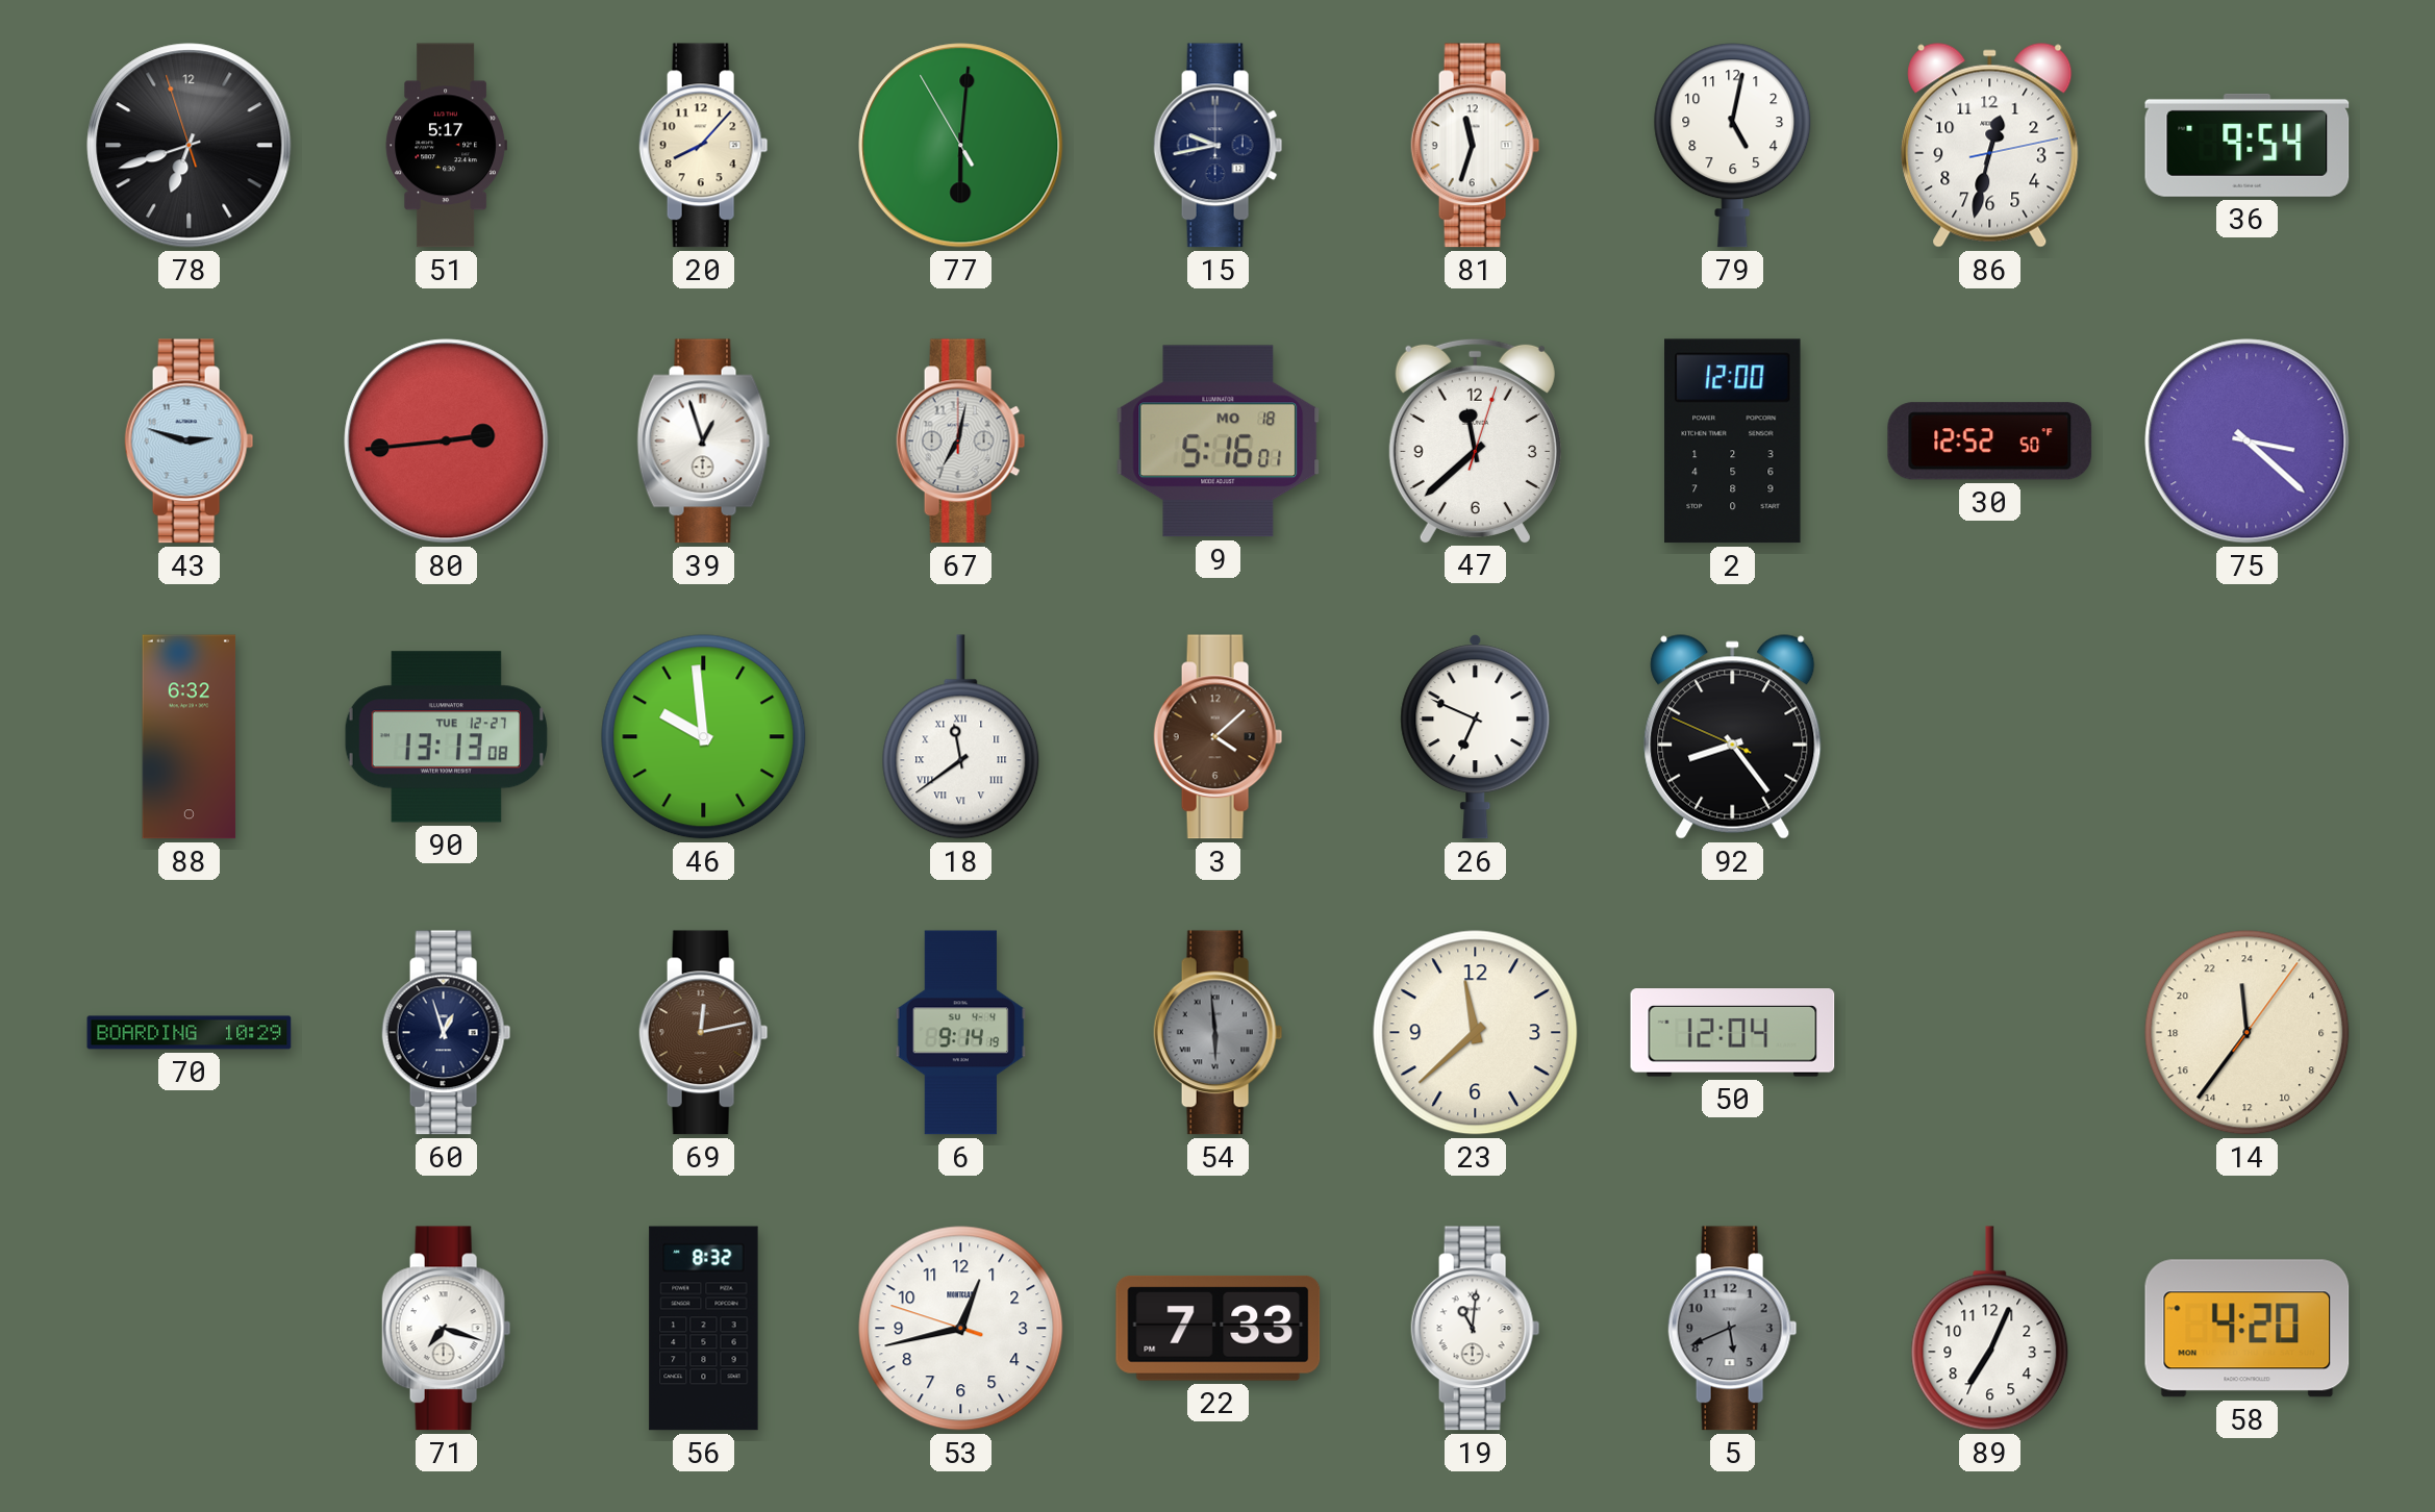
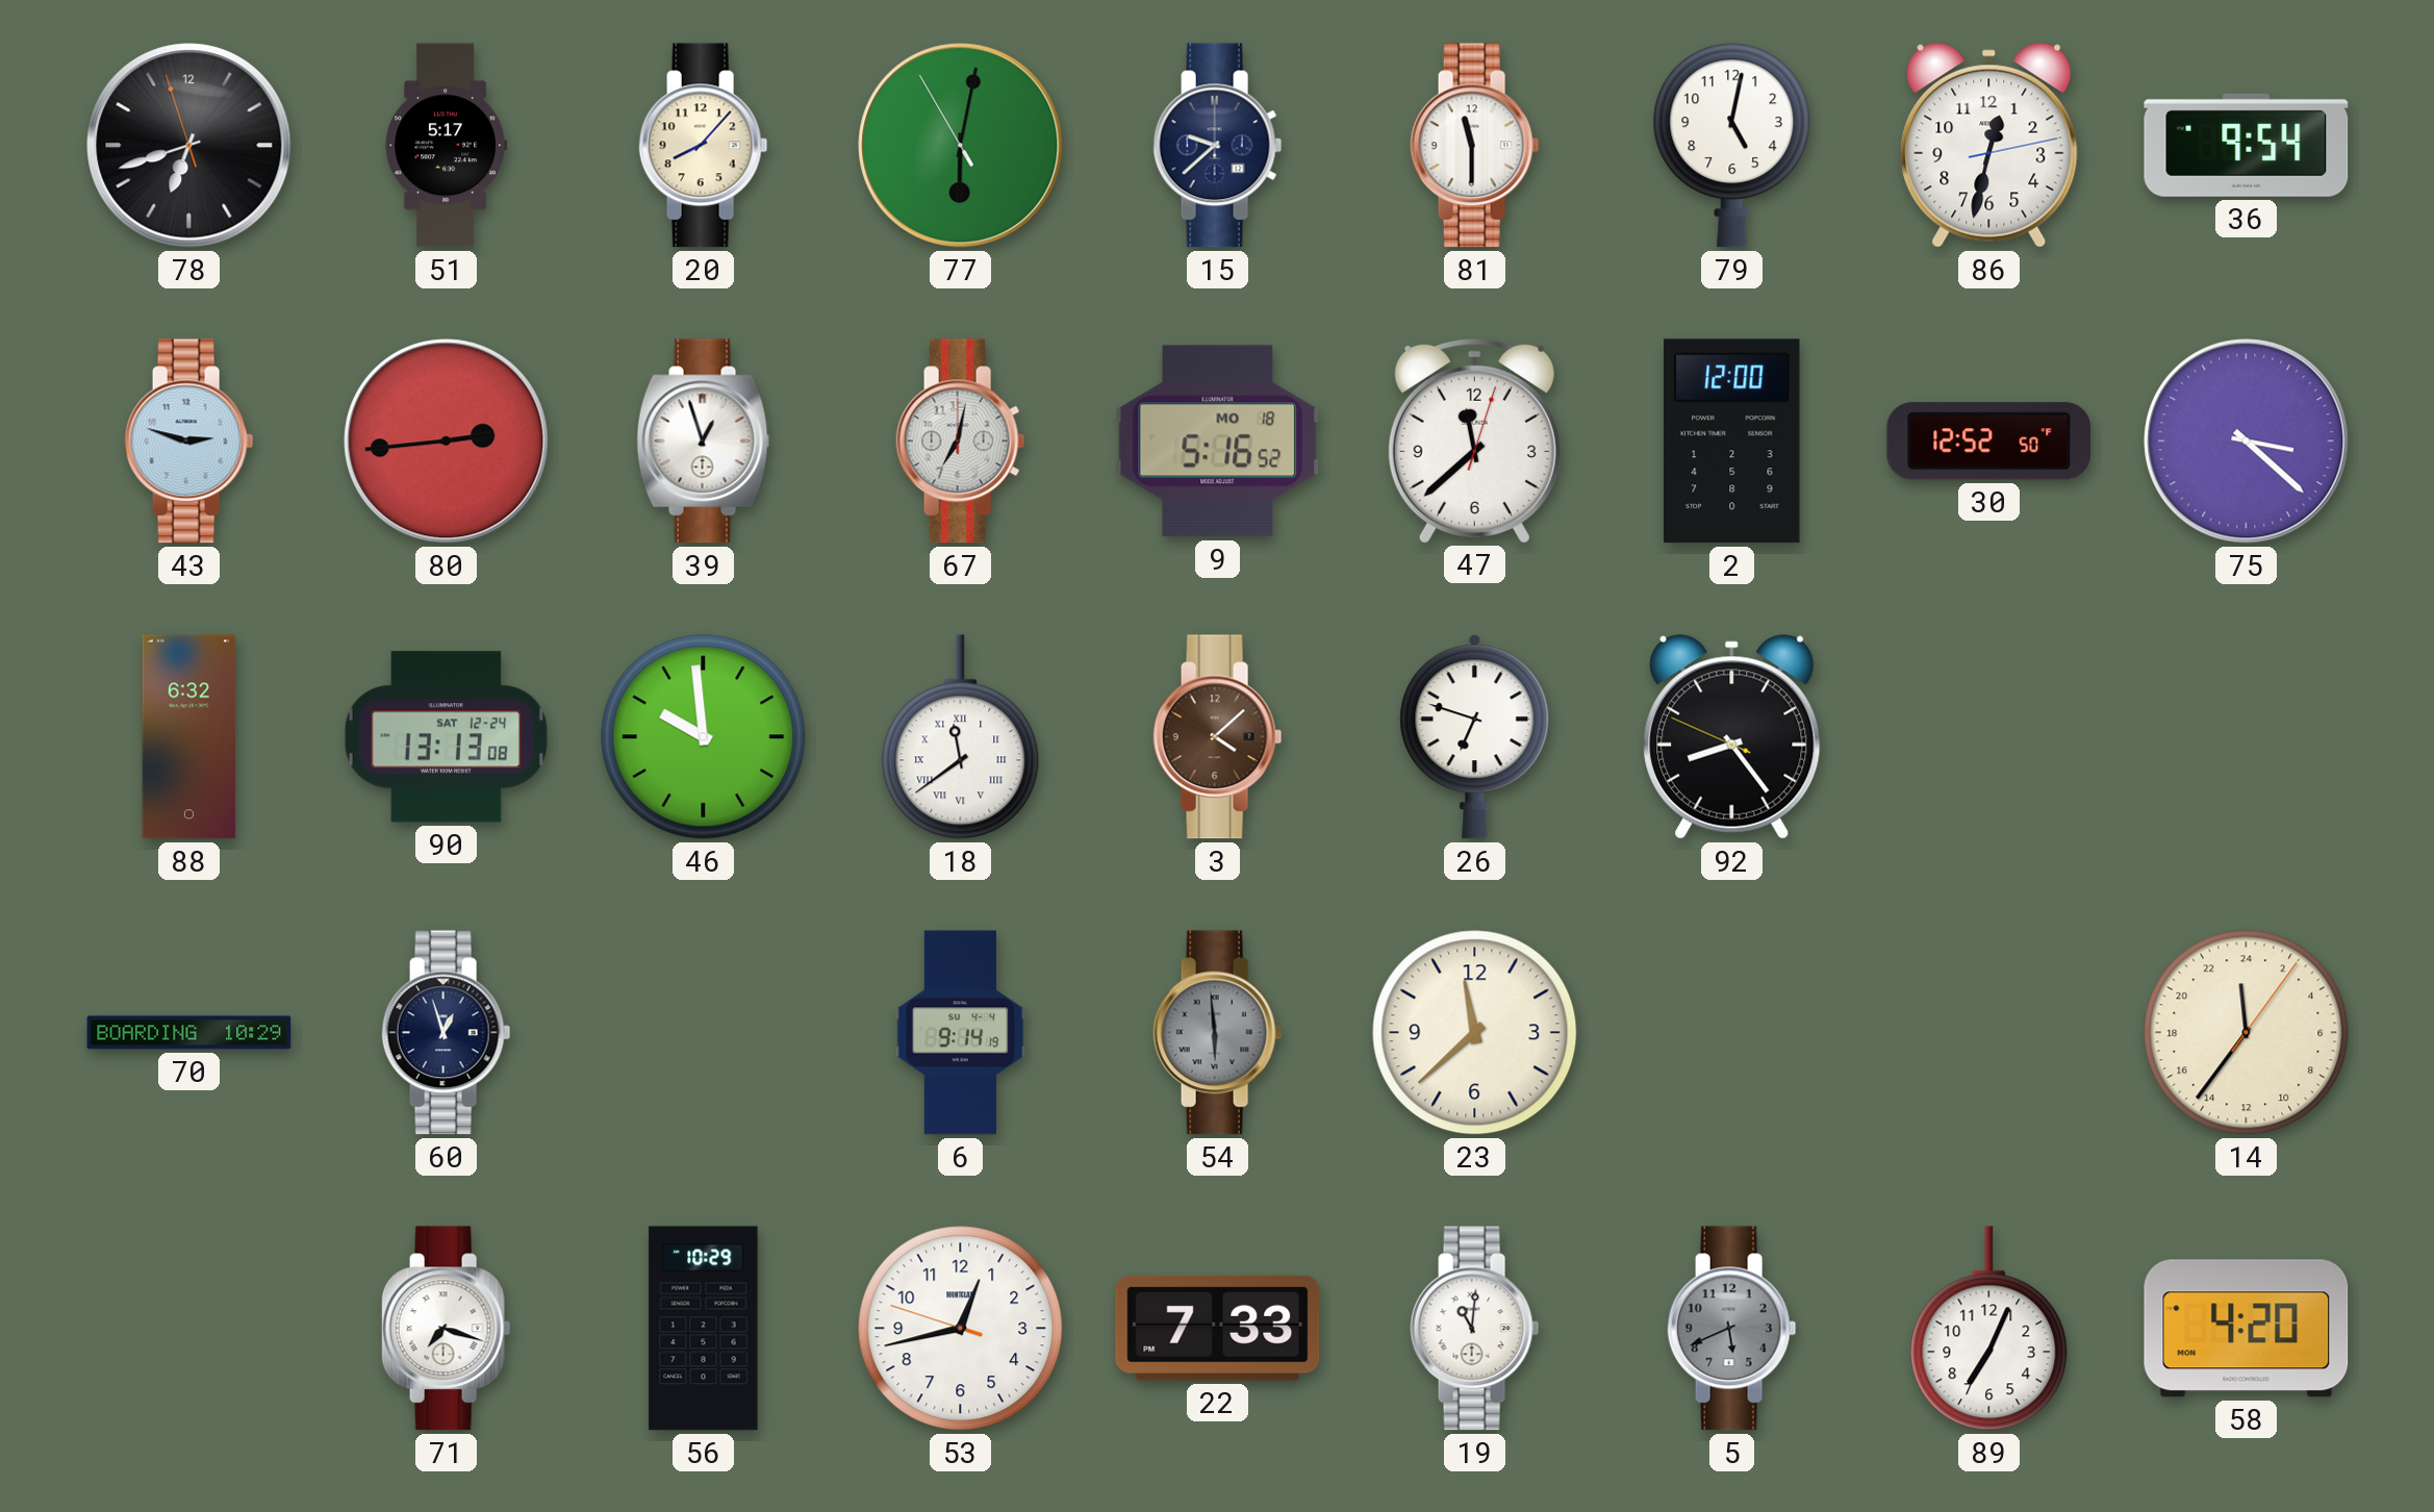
77: 6:00 -> 6:01 (961, 146)
15: 9:43 -> 9:38 (1218, 146)
81: 11:33 -> 11:30 (1475, 146)
9: 5:16:01 -> 5:16:52 (1218, 442)
90 date: TUE 12-27 -> SAT 12-24 (446, 737)
26: 6:49 -> 6:48 (1475, 737)
69: 12:13 -> none (704, 1033)
50: 12:04 -> none (1733, 1033)
56: 8:32 -> 10:29 (704, 1329)
